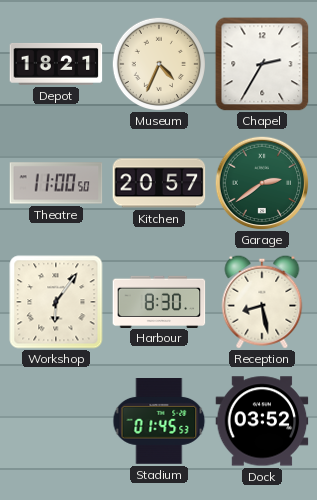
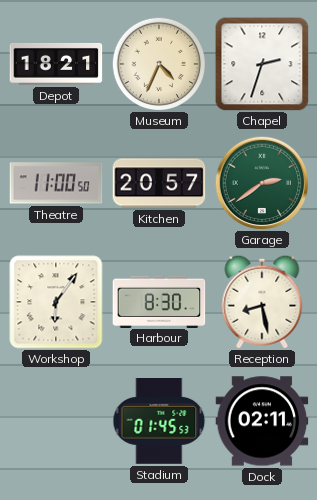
Chapel: 2:35 -> 2:33 (262, 64)
Dock: 03:52 -> 02:11 (262, 421)
